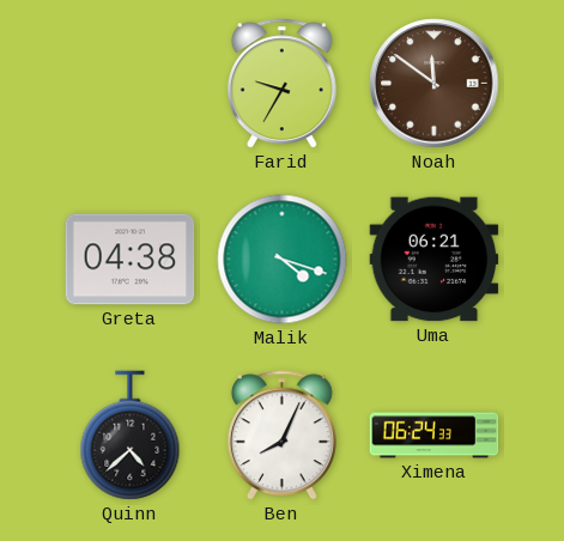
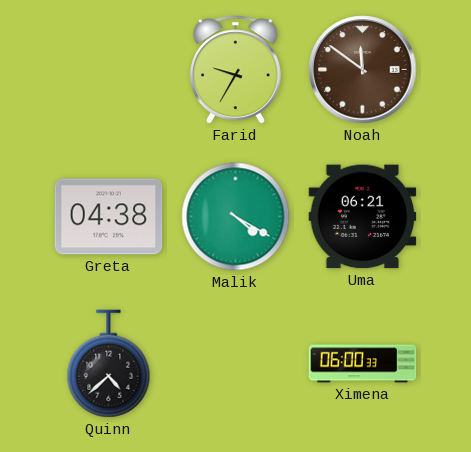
Malik: 4:18 -> 4:20 (236, 217)
Ben: 8:04 -> none (281, 436)
Ximena: 06:24 -> 06:00 (363, 364)
